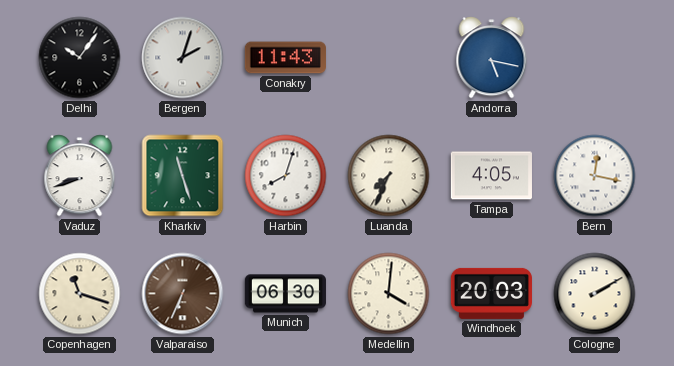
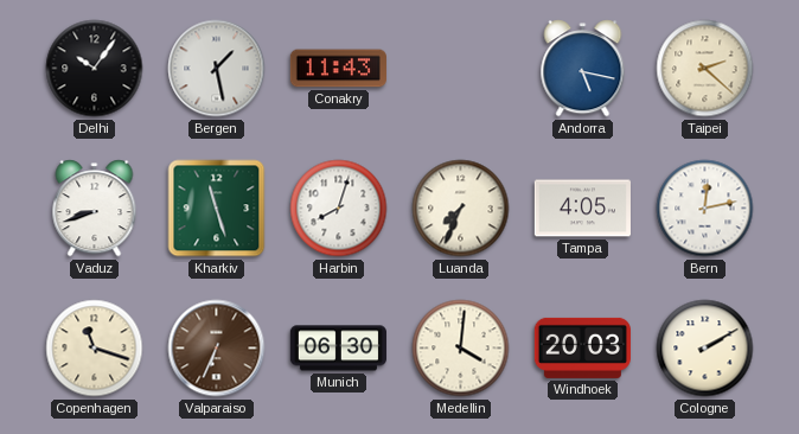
Bergen: 2:03 -> 1:28 (217, 69)
Taipei: none -> 2:22 (705, 69)
Bern: 12:17 -> 12:13 (705, 209)
